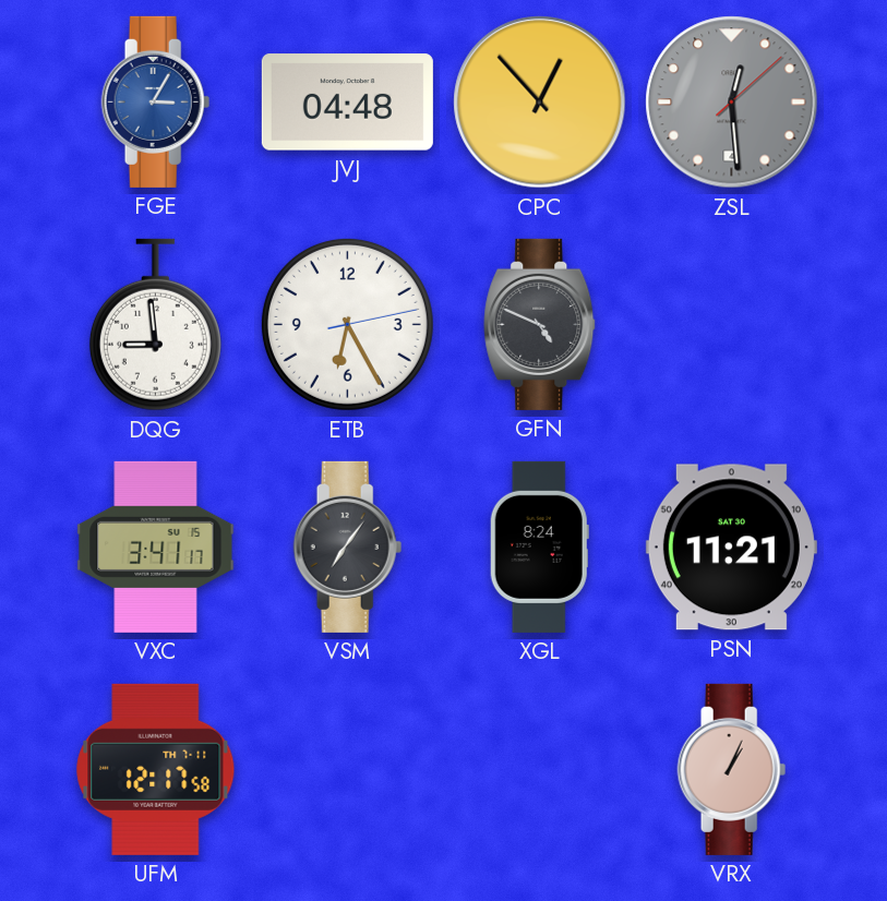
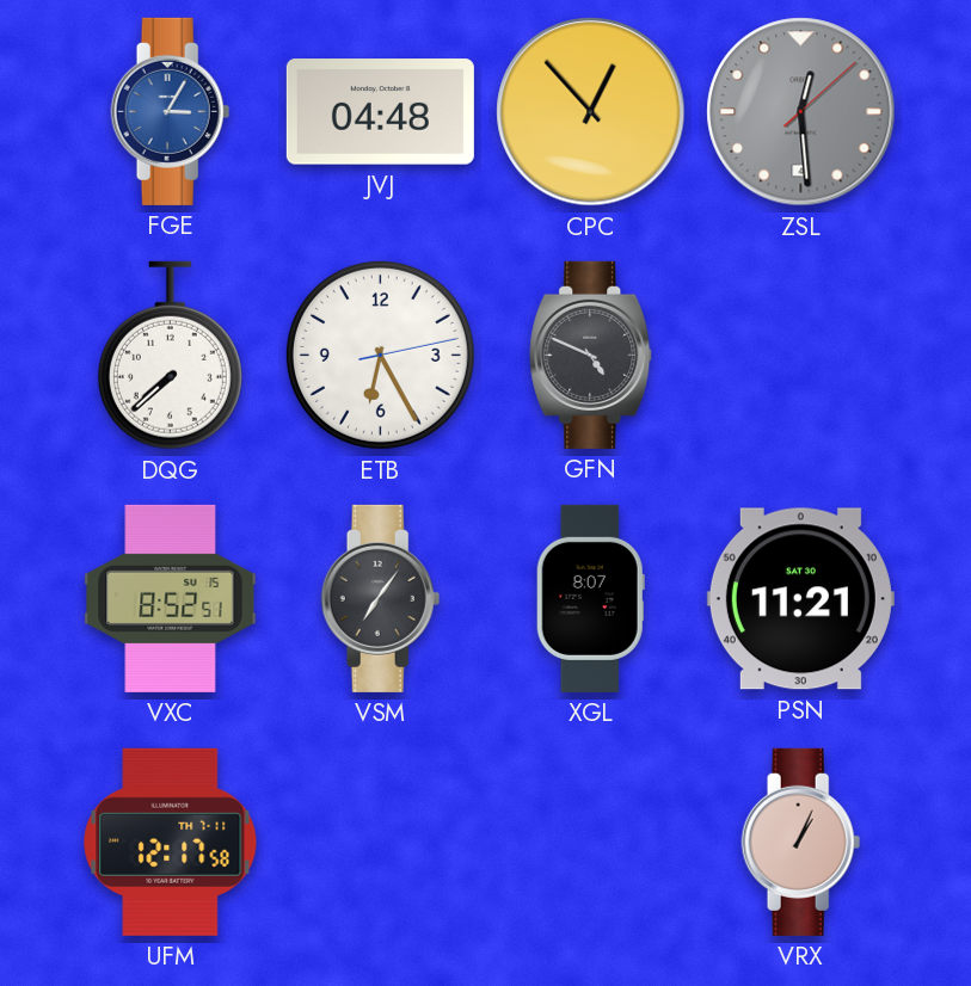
DQG: 8:59 -> 7:38 (170, 356)
VXC: 3:41 -> 8:52 (171, 598)
XGL: 8:24 -> 8:07 (590, 598)
